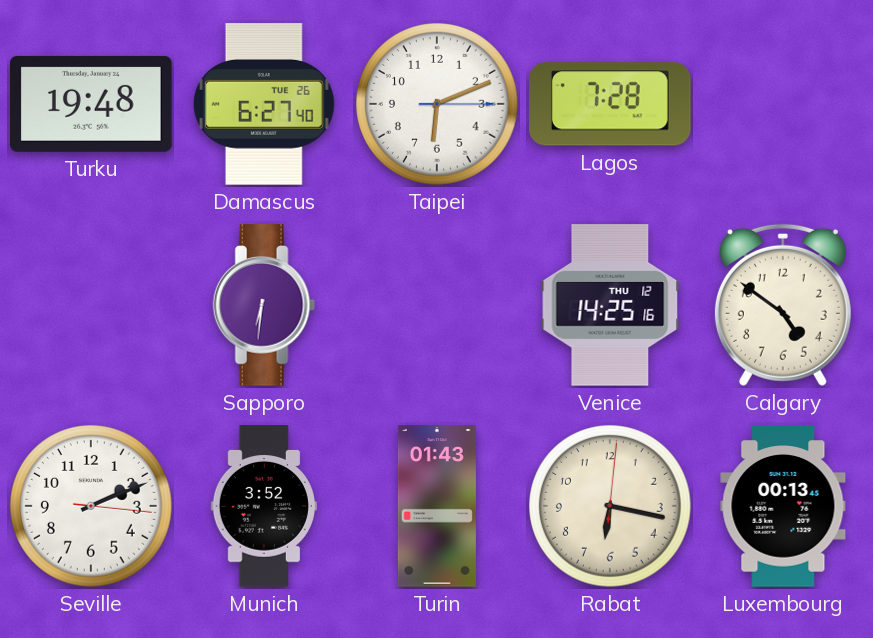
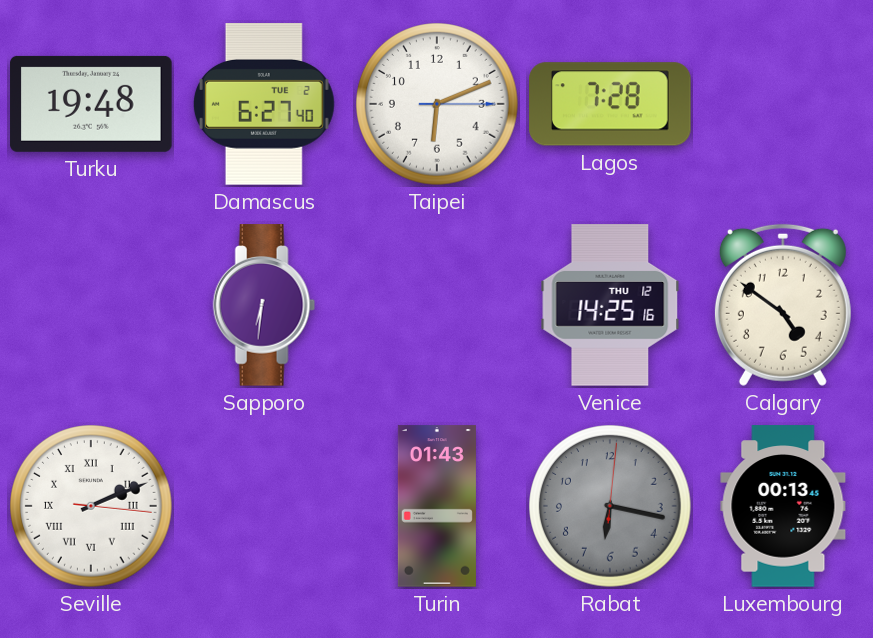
Damascus date: TUE 26 -> TUE 2 (264, 104)
Seville numerals: Arabic -> Roman (92, 507)
Munich: 3:52 -> none (264, 506)
Rabat dial: cream -> grey (611, 507)
